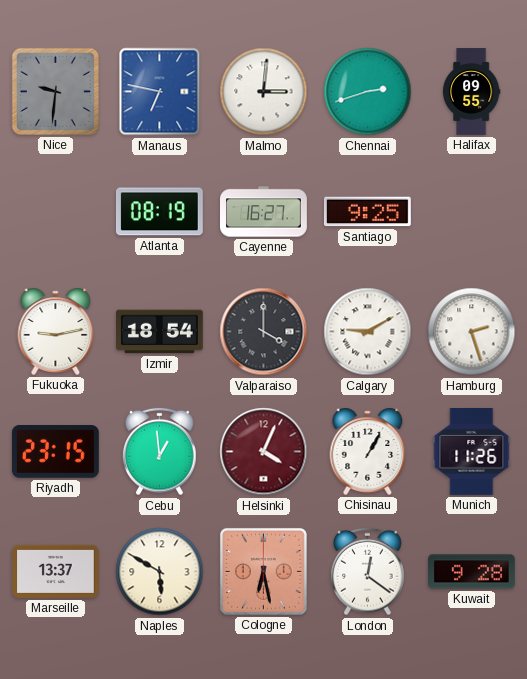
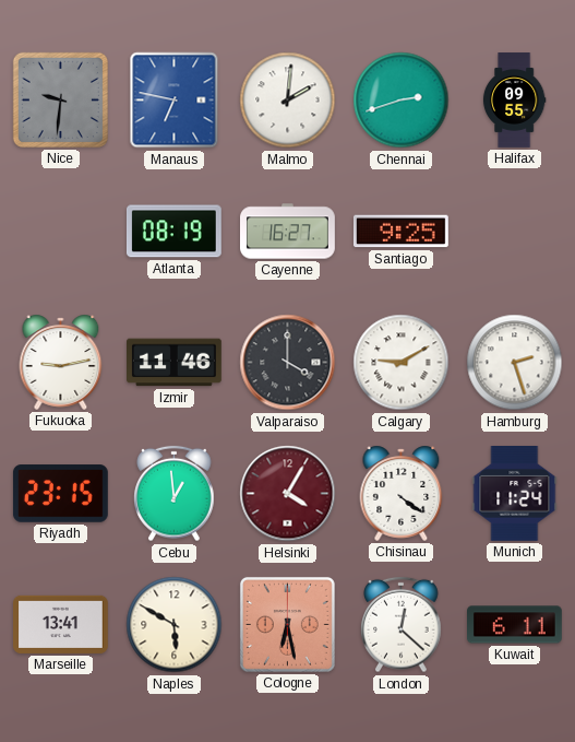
Malmo: 3:01 -> 2:01 (288, 101)
Izmir: 18:54 -> 11:46 (175, 363)
Helsinki: 4:04 -> 4:05 (288, 494)
Chisinau: 1:05 -> 4:21 (402, 493)
Munich: 11:26 -> 11:24 (515, 494)
Marseille: 13:37 -> 13:41 (61, 624)
London: 12:21 -> 12:22 (402, 625)
Kuwait: 9:28 -> 6:11 (515, 625)
